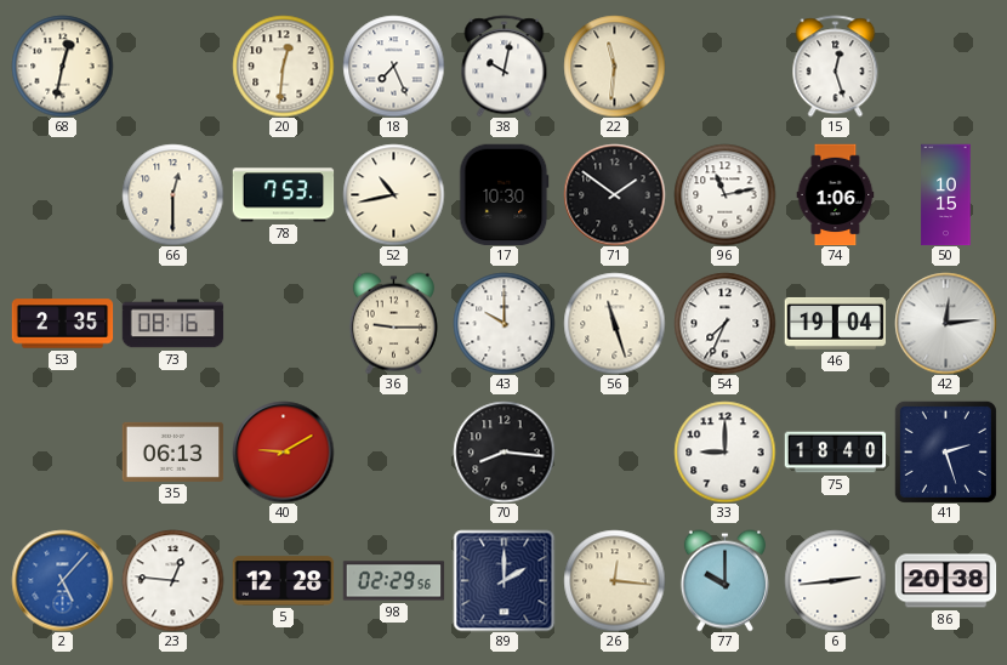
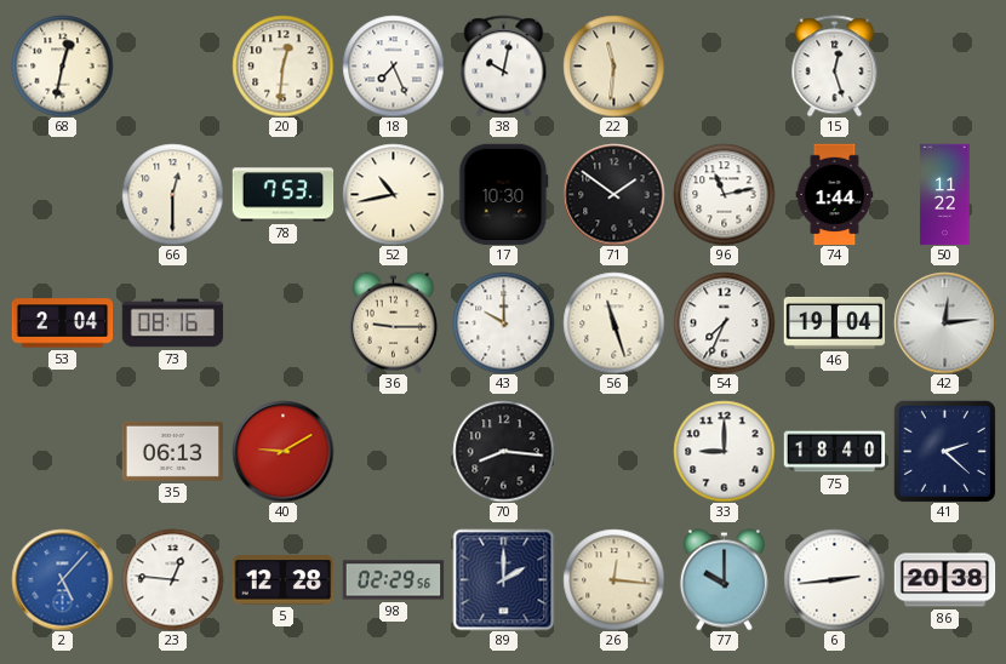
74: 1:06 -> 1:44 (835, 194)
50: 10:15 -> 11:22 (945, 194)
53: 2:35 -> 2:04 (62, 324)
41: 2:27 -> 2:22 (944, 451)
